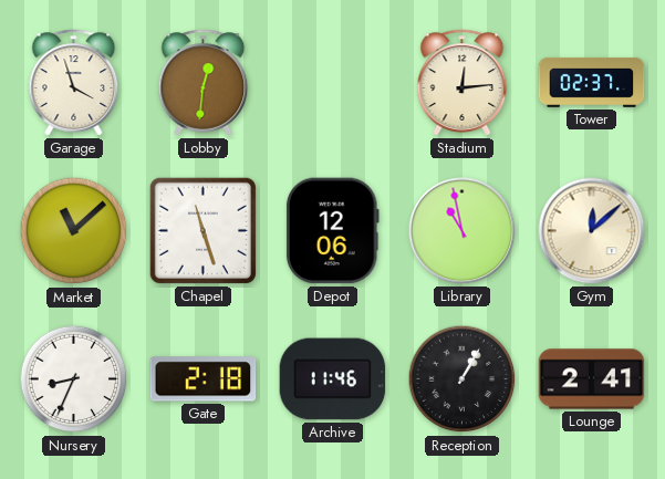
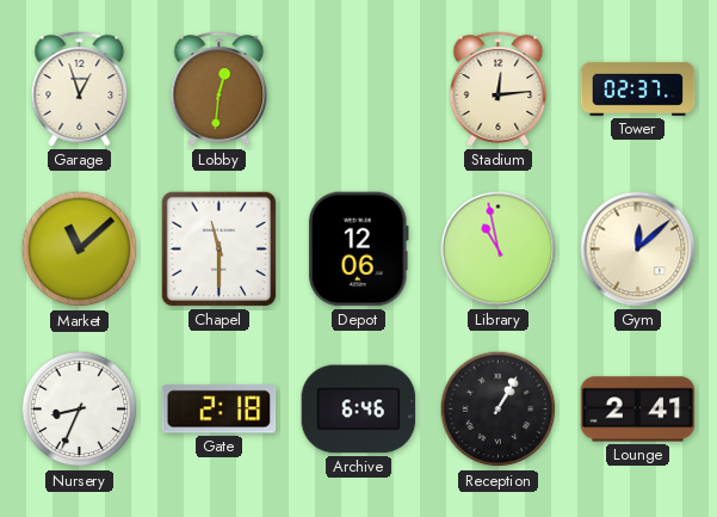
Garage: 3:57 -> 12:57 (80, 90)
Chapel: 11:27 -> 11:30 (218, 248)
Archive: 11:46 -> 6:46 (359, 410)
